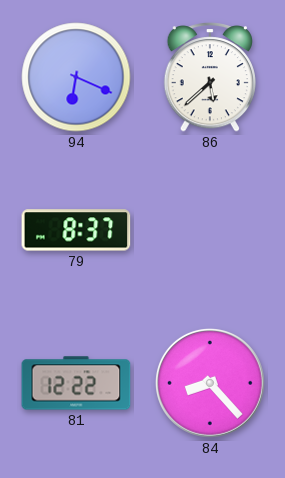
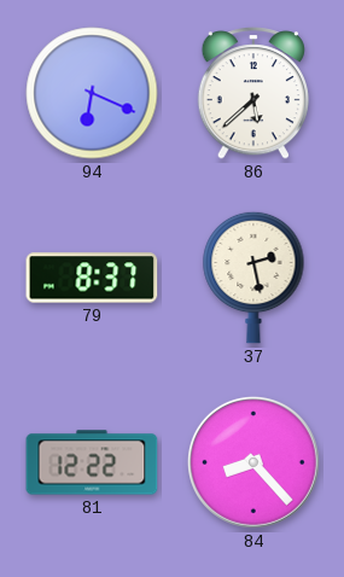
37: none -> 2:28 (253, 278)
